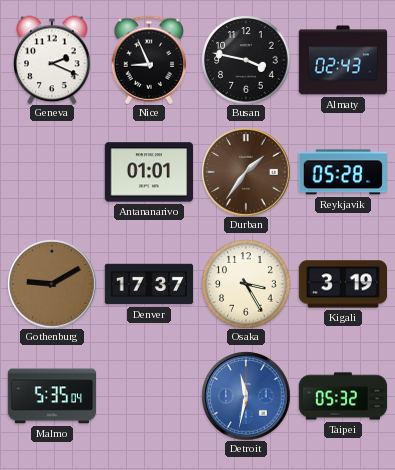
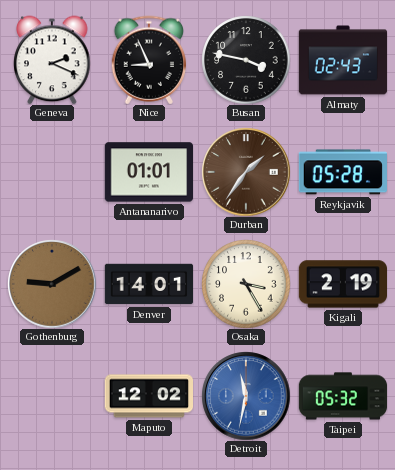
Denver: 17:37 -> 14:01 (149, 284)
Kigali: 3:19 -> 2:19 (342, 284)
Malmo: 5:35 -> none (52, 396)
Maputo: none -> 12:02 (148, 396)
